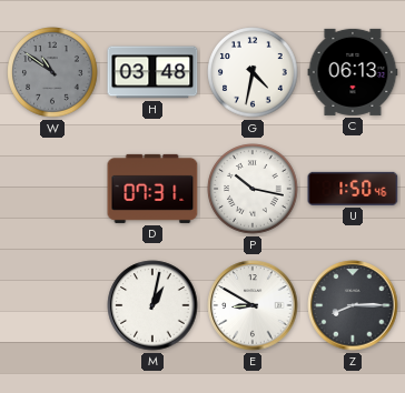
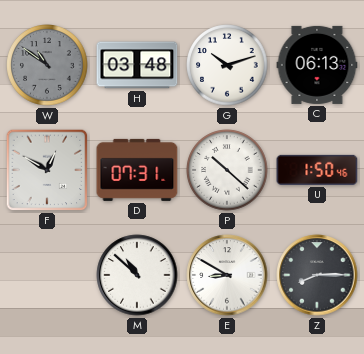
G: 4:32 -> 10:12 (227, 65)
F: none -> 12:50 (47, 170)
P: 10:17 -> 10:22 (227, 170)
M: 1:02 -> 10:52 (137, 275)
